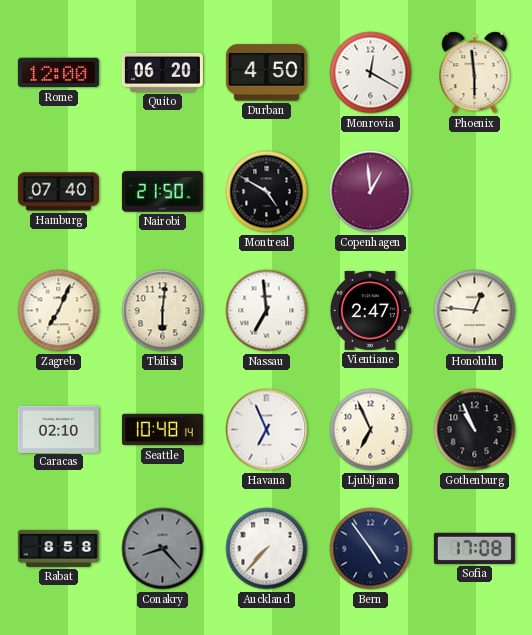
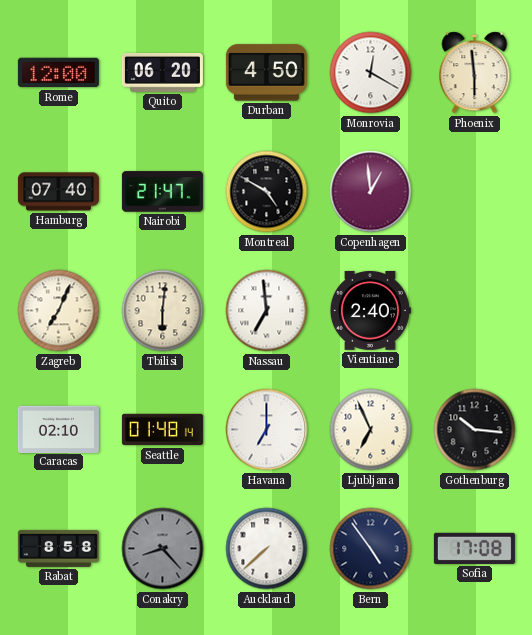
Nairobi: 21:50 -> 21:47 (162, 192)
Vientiane: 2:47 -> 2:40 (370, 310)
Honolulu: 12:46 -> none (475, 311)
Seattle: 10:48 -> 01:48 (162, 430)
Havana: 6:56 -> 7:00 (267, 430)
Gothenburg: 10:56 -> 10:16 (475, 430)
Auckland: 7:37 -> 7:38 (267, 549)
